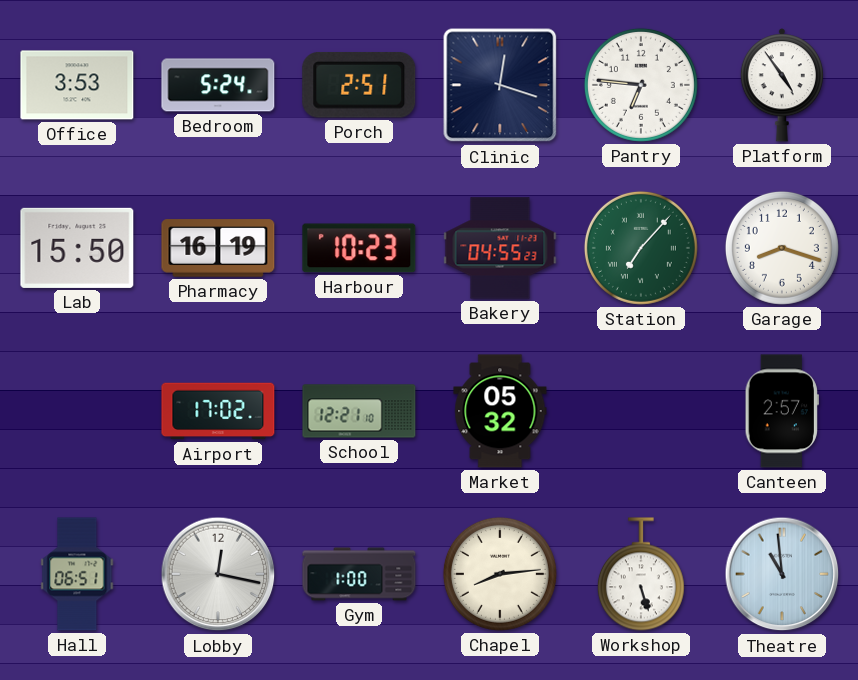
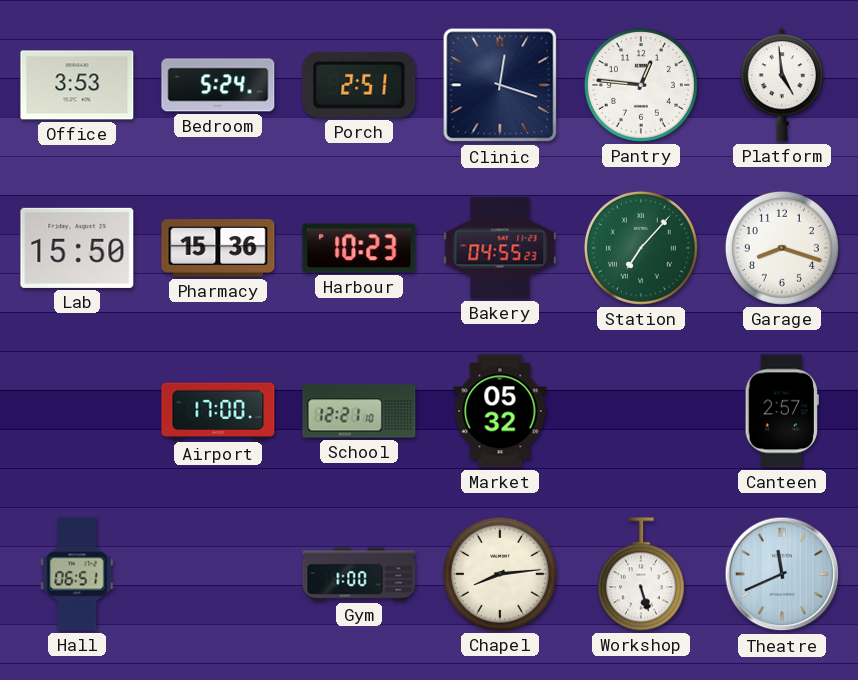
Pantry: 6:46 -> 12:46 (641, 85)
Platform: 4:54 -> 4:59 (782, 85)
Pharmacy: 16:19 -> 15:36 (218, 248)
Airport: 17:02 -> 17:00 (218, 411)
Lobby: 12:17 -> none (218, 574)
Theatre: 10:59 -> 11:41 (782, 574)
